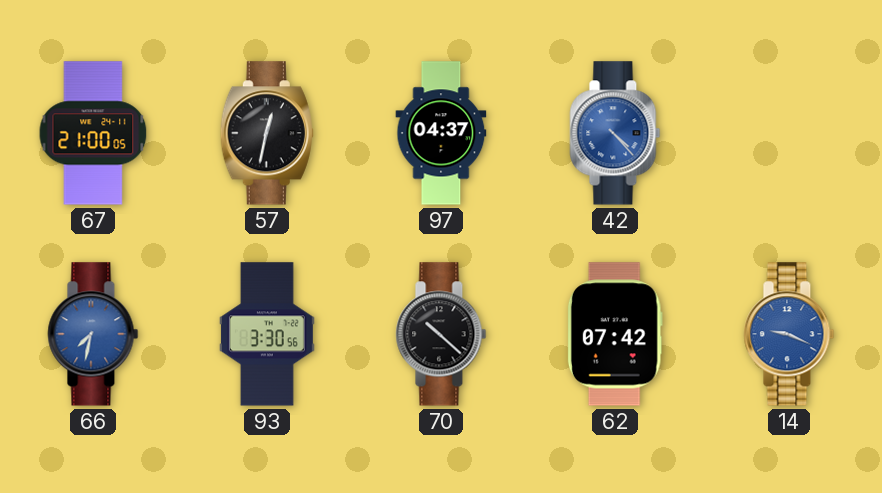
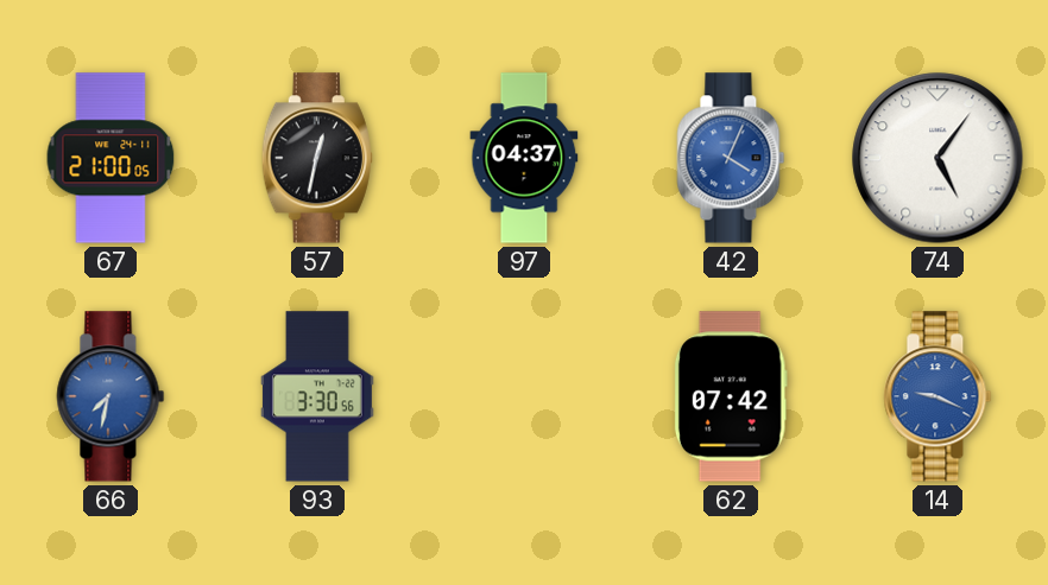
42: 4:23 -> 4:04 (731, 158)
74: none -> 5:06 (937, 158)
70: 10:22 -> none (441, 334)
